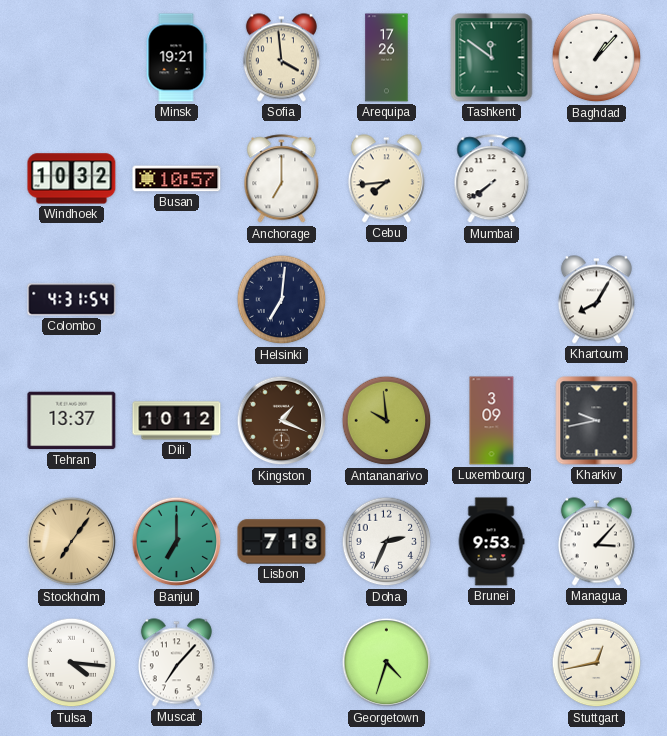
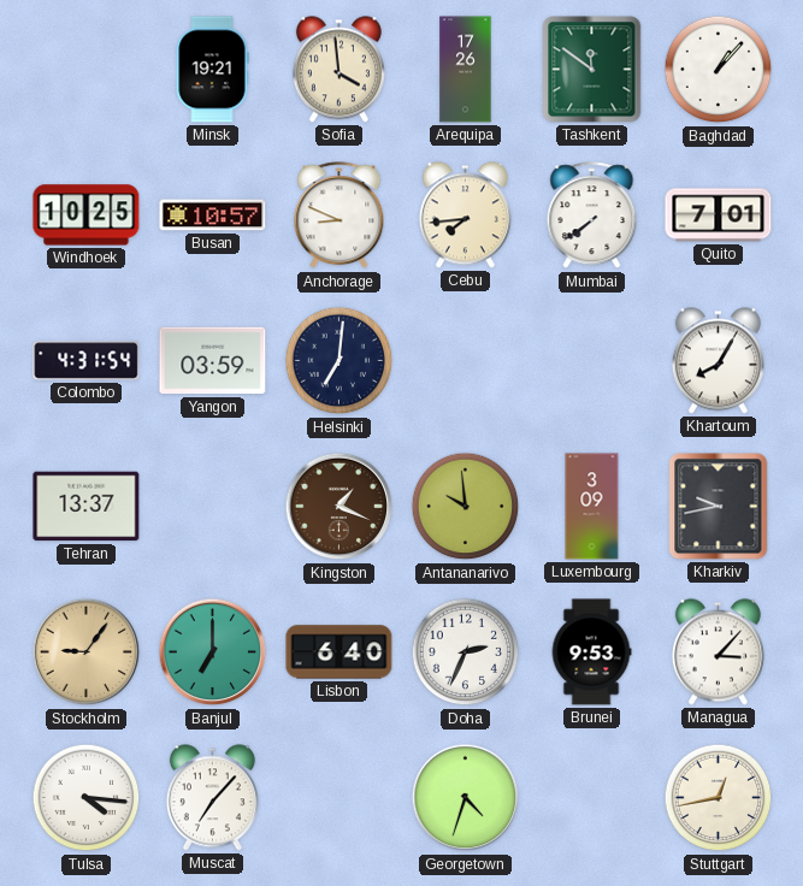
Windhoek: 10:32 -> 10:25 (87, 215)
Anchorage: 7:00 -> 8:49 (339, 215)
Quito: none -> 7:01 (719, 215)
Yangon: none -> 03:59 (213, 361)
Dili: 10:12 -> none (177, 421)
Stockholm: 7:06 -> 9:06 (87, 652)
Lisbon: 7:18 -> 6:40 (339, 652)
